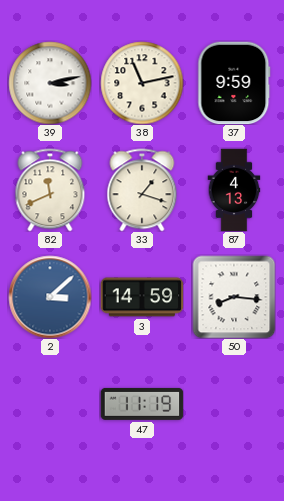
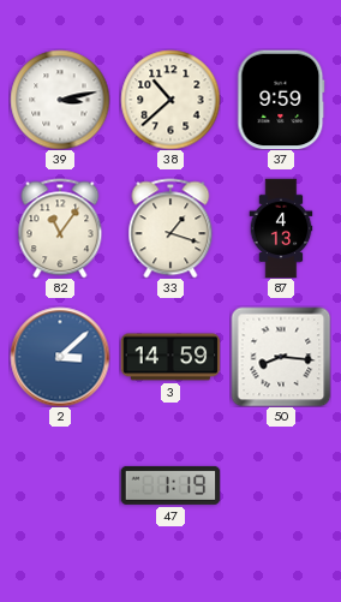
38: 11:13 -> 10:38 (170, 100)
82: 11:41 -> 11:06 (60, 228)
47: 11:19 -> 1:19 (170, 485)
